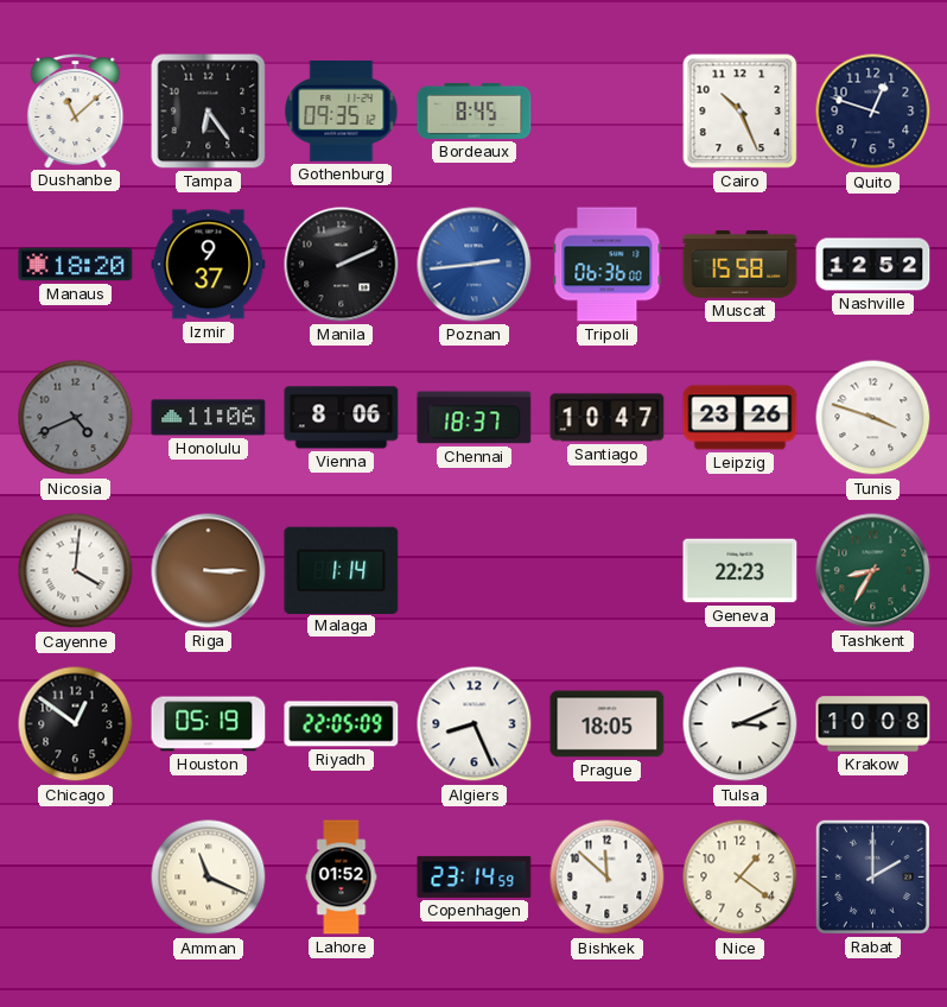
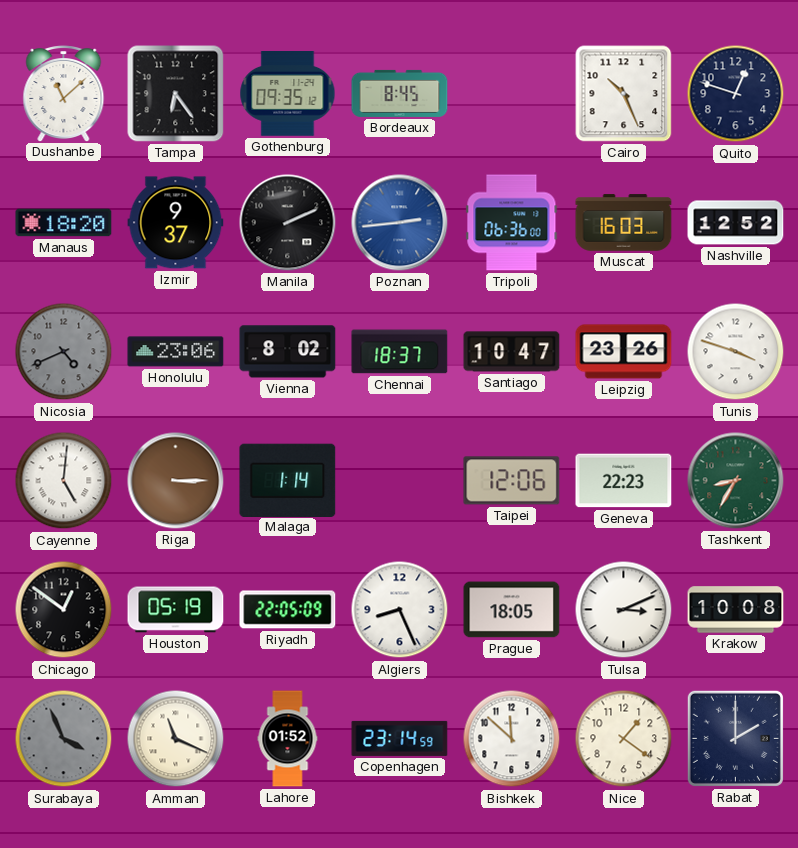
Muscat: 15:58 -> 16:03 (624, 223)
Honolulu: 11:06 -> 23:06 (176, 352)
Vienna: 8:06 -> 8:02 (288, 352)
Cayenne: 4:01 -> 5:01 (64, 481)
Taipei: none -> 12:06 (512, 481)
Surabaya: none -> 3:56 (64, 739)
